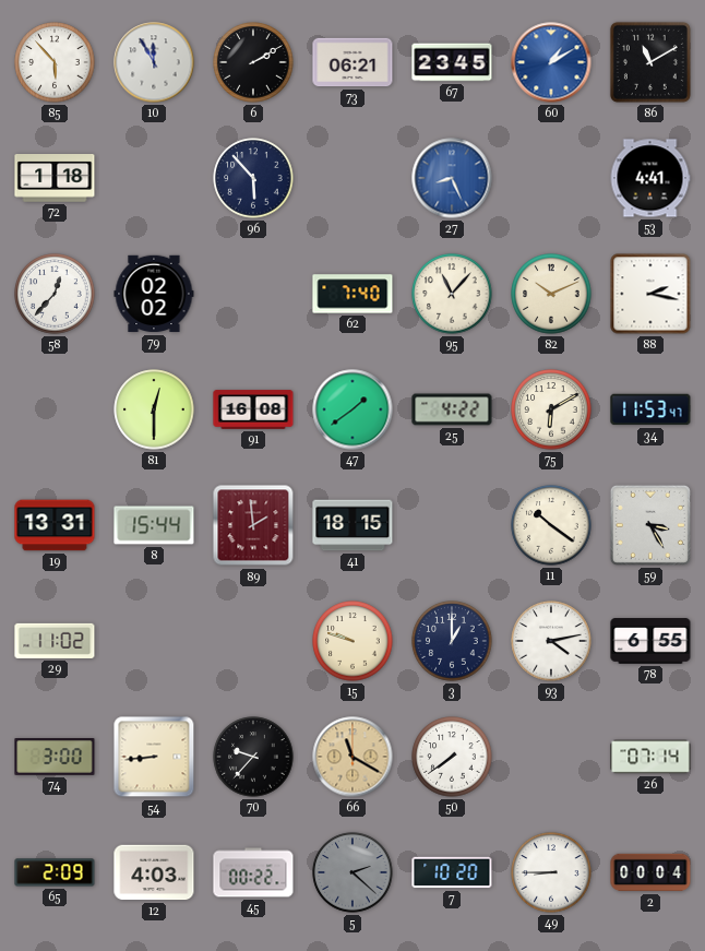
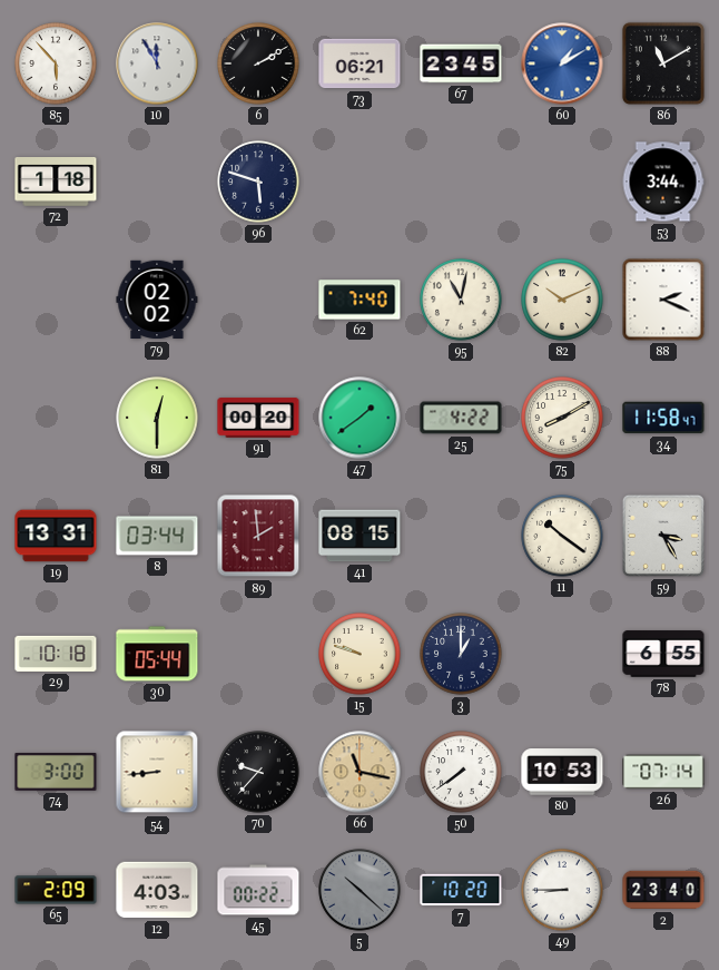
96: 5:53 -> 5:48 (258, 182)
27: 8:26 -> none (452, 178)
53: 4:41 -> 3:44 (663, 182)
58: 12:37 -> none (55, 294)
95: 11:07 -> 11:02 (461, 300)
88: 2:17 -> 2:19 (663, 300)
91: 16:08 -> 00:20 (258, 418)
75: 6:10 -> 8:10 (562, 418)
34: 11:53 -> 11:58 (663, 418)
8: 15:44 -> 03:44 (157, 536)
41: 18:15 -> 08:15 (359, 536)
29: 11:02 -> 10:18 (56, 654)
30: none -> 05:44 (157, 654)
93: 4:13 -> none (551, 641)
66: 11:20 -> 11:17 (359, 772)
80: none -> 10:53 (562, 772)
5: 2:22 -> 10:22 (359, 890)
2: 00:04 -> 23:40 (663, 890)
